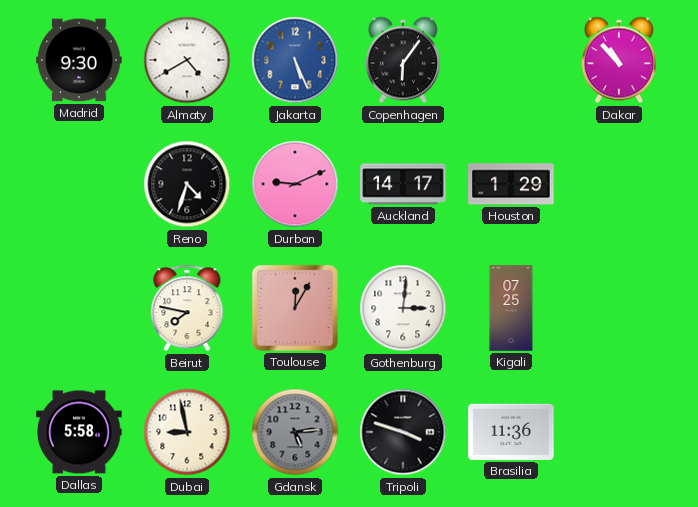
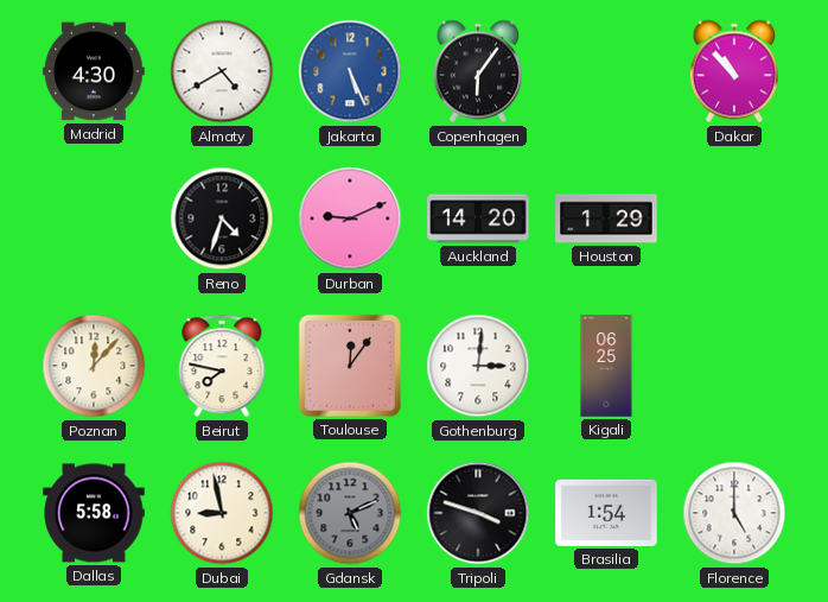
Madrid: 9:30 -> 4:30 (94, 71)
Auckland: 14:17 -> 14:20 (478, 218)
Poznan: none -> 12:07 (94, 366)
Toulouse: 12:05 -> 12:06 (350, 366)
Kigali: 07:25 -> 06:25 (606, 366)
Gdansk: 5:14 -> 5:11 (350, 513)
Brasilia: 11:36 -> 1:54 (606, 513)
Florence: none -> 5:00 (734, 513)
